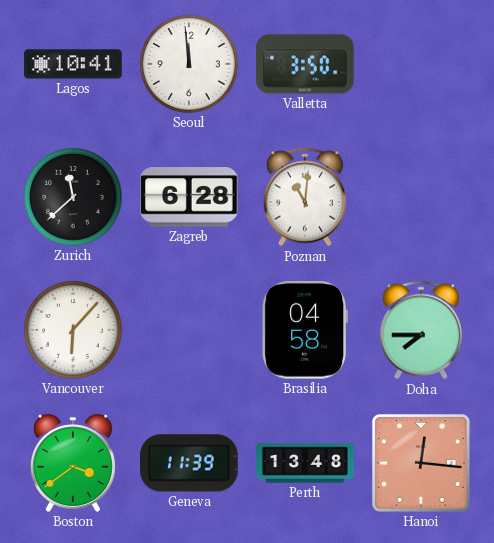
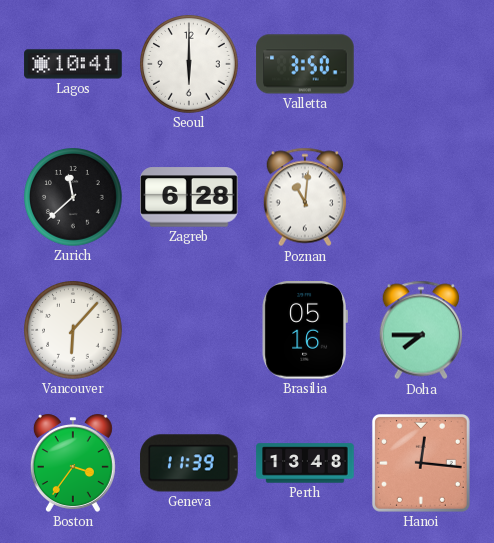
Seoul: 11:59 -> 6:00 (190, 65)
Brasilia: 04:58 -> 05:16 (305, 331)
Boston: 3:39 -> 3:36 (73, 463)
